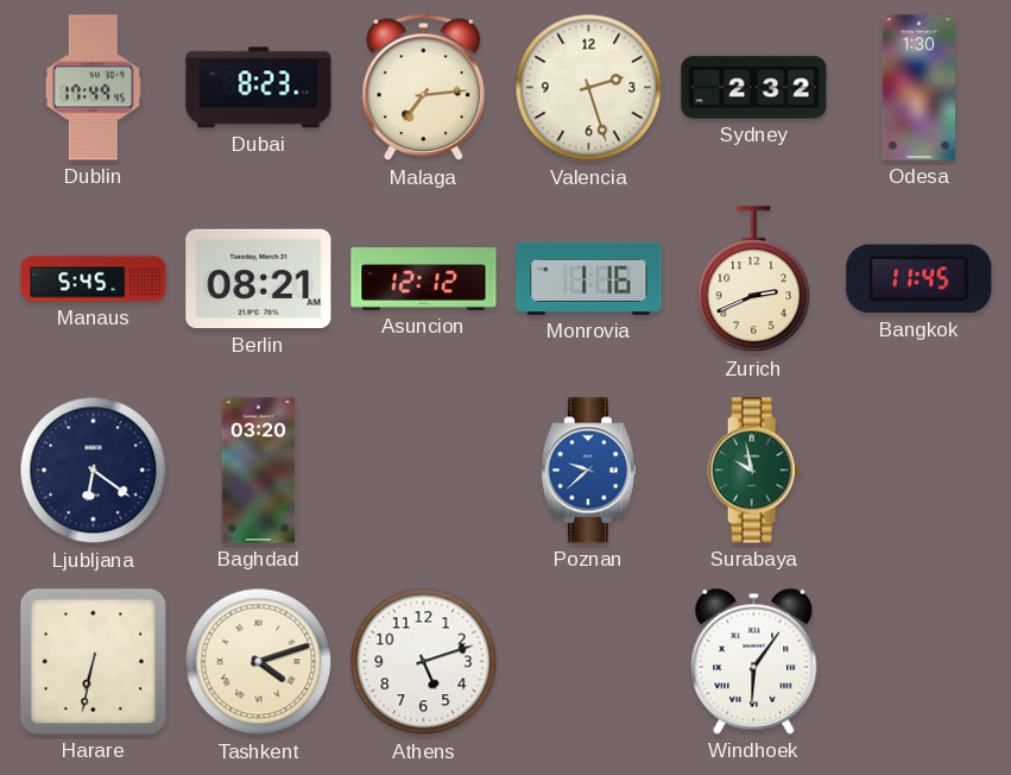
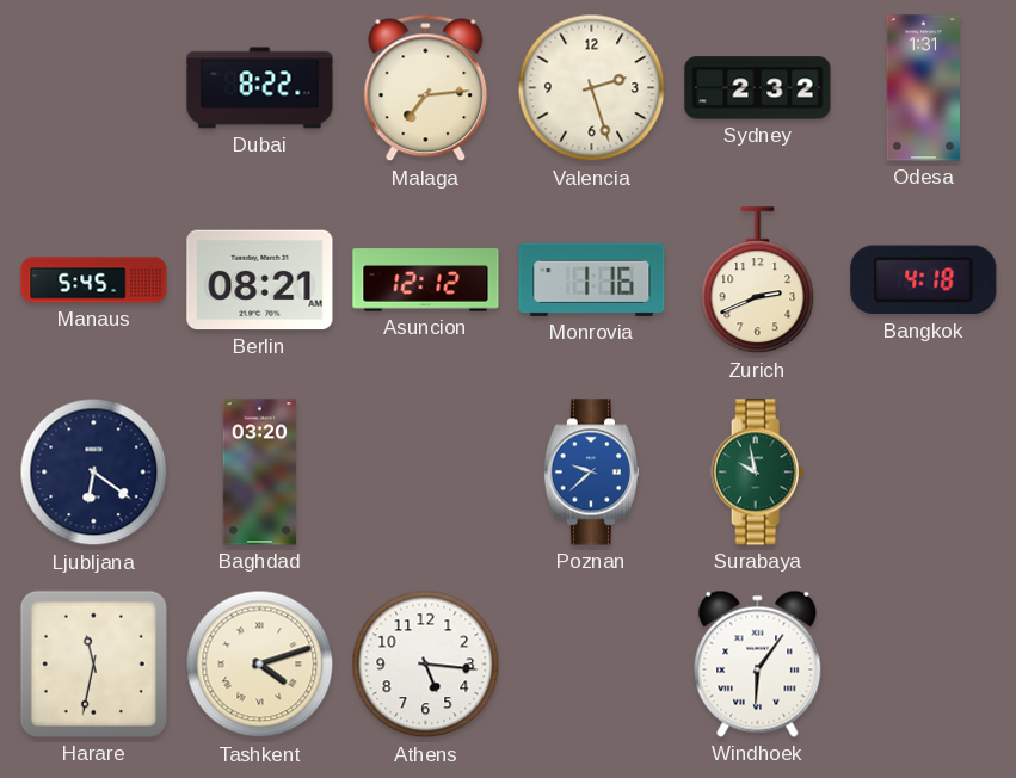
Dublin: 17:49 -> none (93, 88)
Dubai: 8:23 -> 8:22 (260, 88)
Odesa: 1:30 -> 1:31 (923, 88)
Bangkok: 11:45 -> 4:18 (924, 280)
Harare: 6:32 -> 11:32 (93, 663)
Athens: 5:12 -> 5:16 (426, 665)
